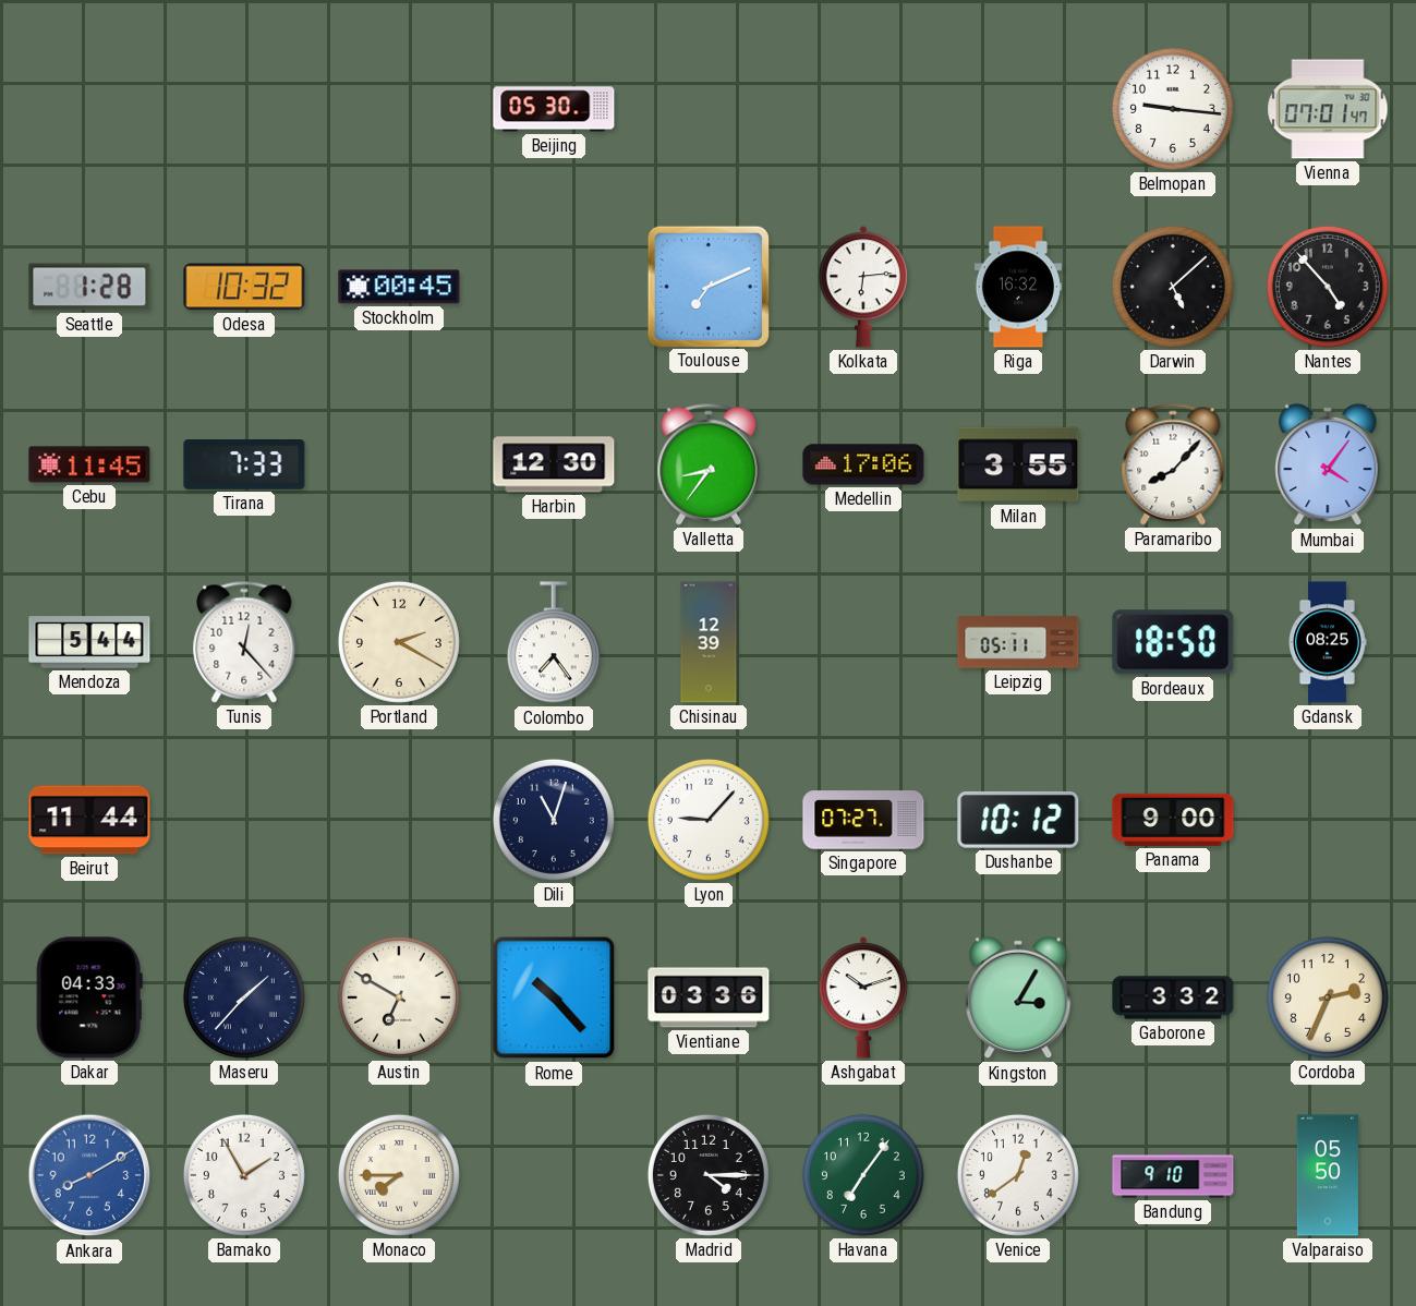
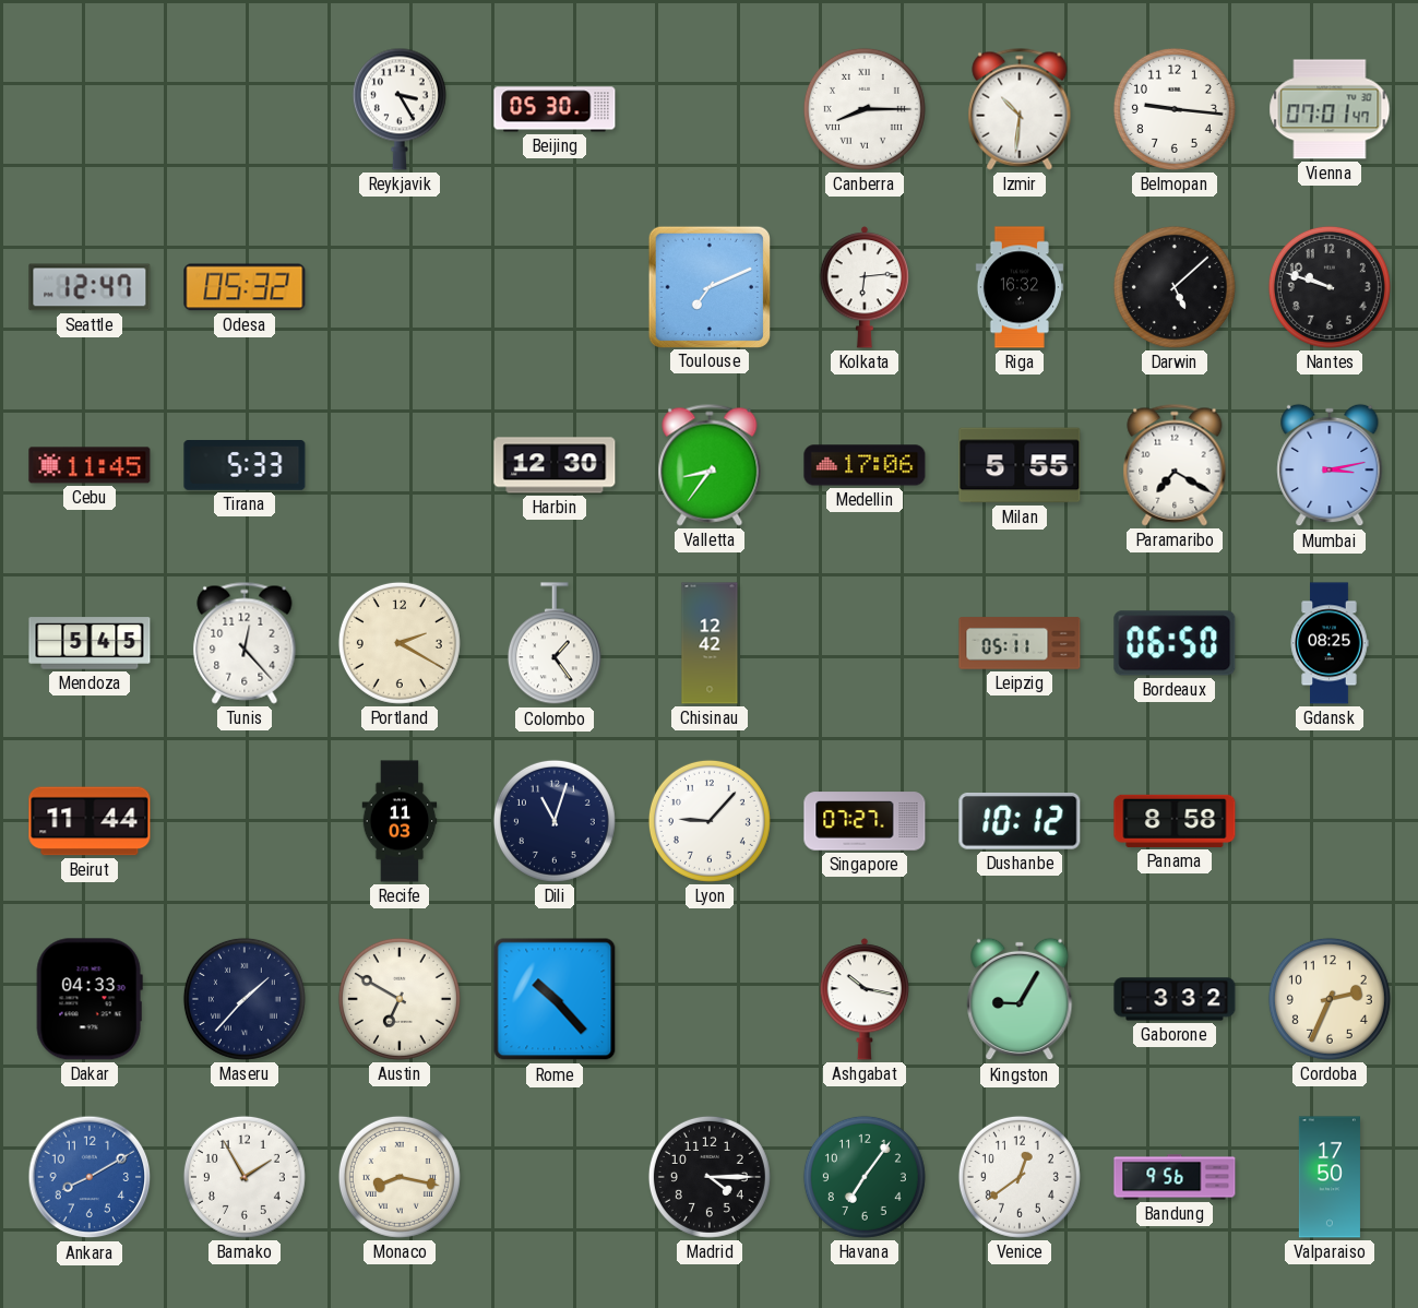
Reykjavik: none -> 3:25 (400, 109)
Canberra: none -> 8:15 (865, 109)
Izmir: none -> 10:31 (1020, 109)
Seattle: 1:28 -> 12:47 (90, 287)
Odesa: 10:32 -> 05:32 (245, 287)
Stockholm: 00:45 -> none (399, 287)
Nantes: 4:53 -> 9:48 (1330, 287)
Tirana: 7:33 -> 5:33 (245, 466)
Milan: 3:55 -> 5:55 (1020, 465)
Paramaribo: 8:07 -> 7:20 (1175, 465)
Mumbai: 4:06 -> 3:13 (1330, 465)
Mendoza: 5:44 -> 5:45 (90, 643)
Colombo: 7:24 -> 1:24 (555, 644)
Chisinau: 12:39 -> 12:42 (710, 643)
Bordeaux: 18:50 -> 06:50 (1175, 643)
Recife: none -> 11:03 (400, 821)
Panama: 9:00 -> 8:58 (1175, 821)
Vientiane: 03:36 -> none (709, 997)
Ashgabat: 10:12 -> 10:17 (863, 999)
Kingston: 3:05 -> 9:05 (1020, 999)
Monaco: 7:45 -> 8:17 (400, 1177)
Bandung: 9:10 -> 9:56 (1175, 1177)
Valparaiso: 05:50 -> 17:50 (1330, 1177)
